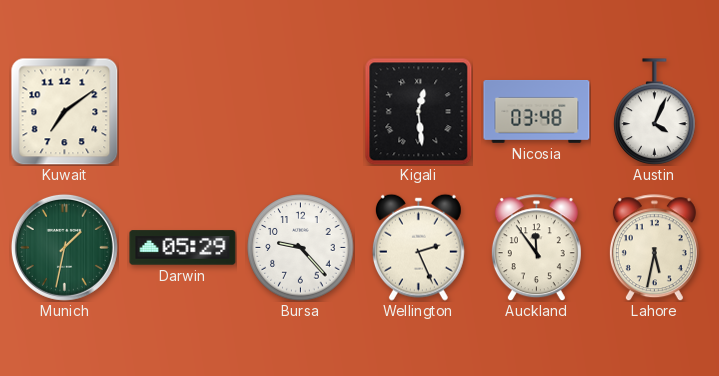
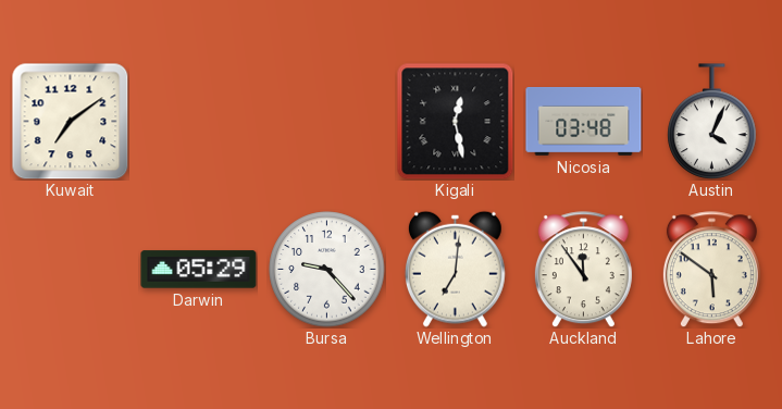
Kigali: 12:29 -> 12:28 (456, 122)
Munich: 1:32 -> none (64, 247)
Wellington: 2:26 -> 7:01 (455, 269)
Lahore: 5:32 -> 5:51 (711, 270)
